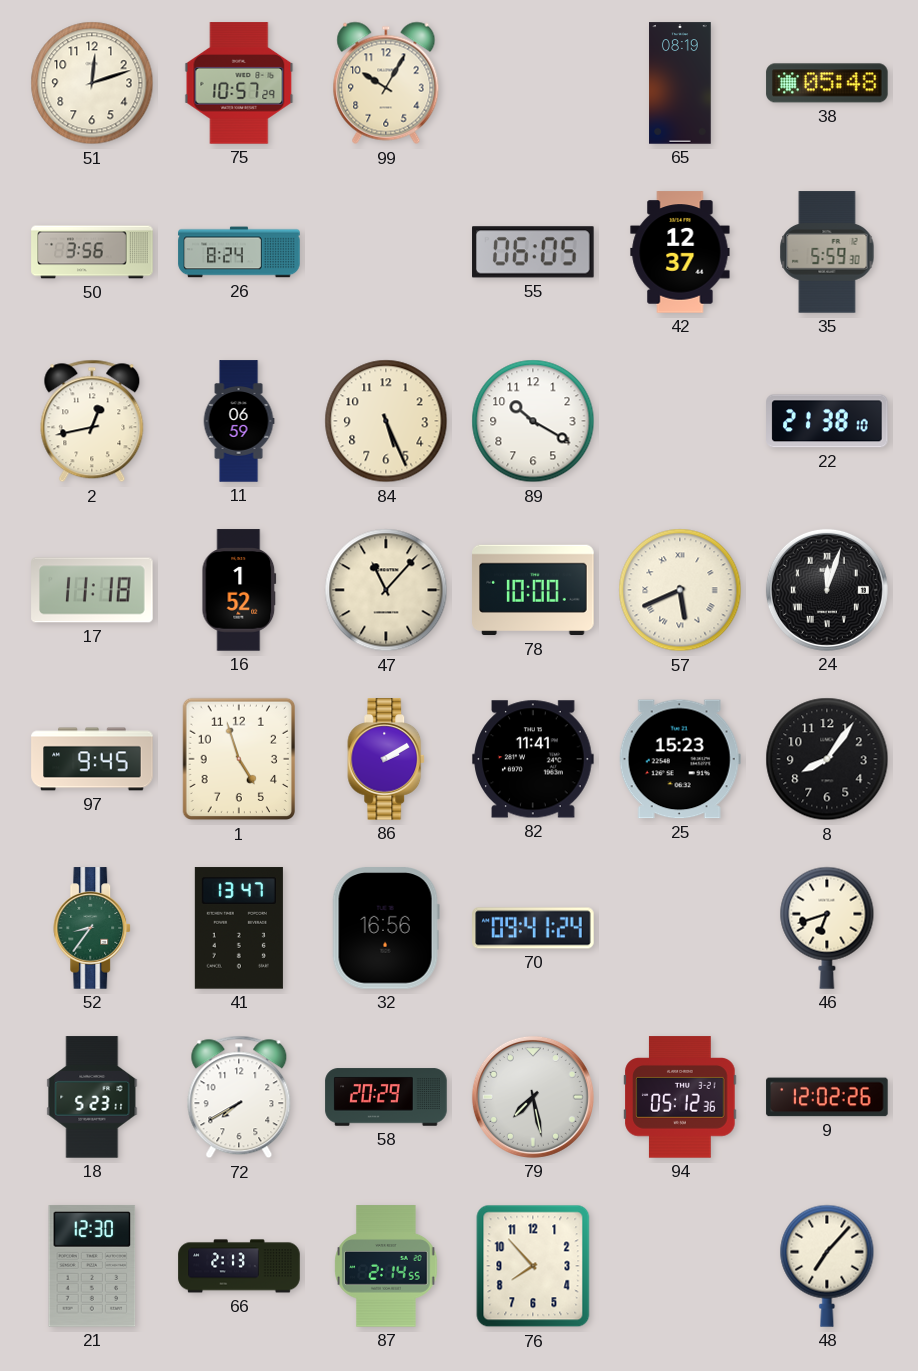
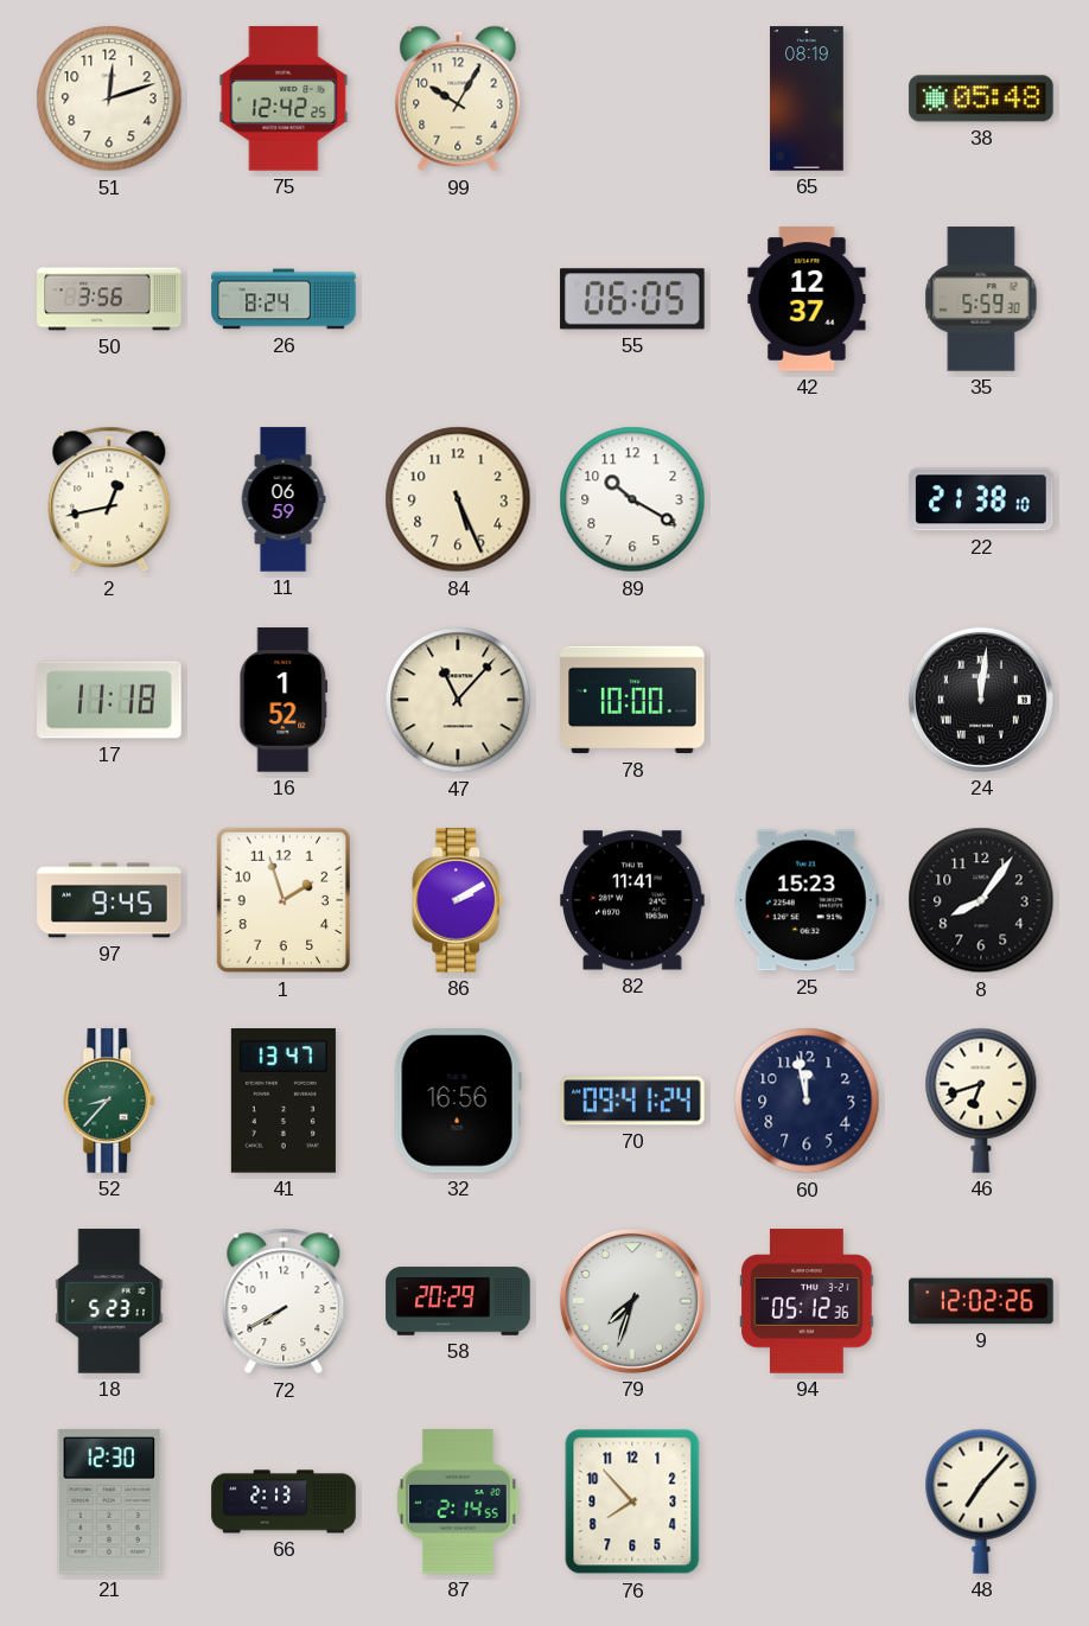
75: 10:57 -> 12:42 (284, 98)
57: 5:41 -> none (680, 590)
24: 12:03 -> 12:01 (981, 700)
1: 4:57 -> 1:57 (282, 900)
52: 8:36 -> 8:37 (110, 1101)
60: none -> 11:58 (807, 1101)
79: 7:28 -> 7:33 (632, 1301)
